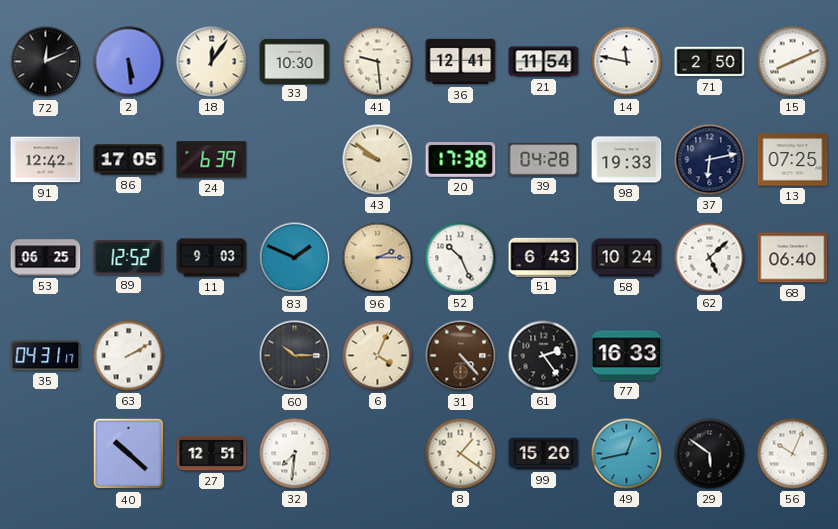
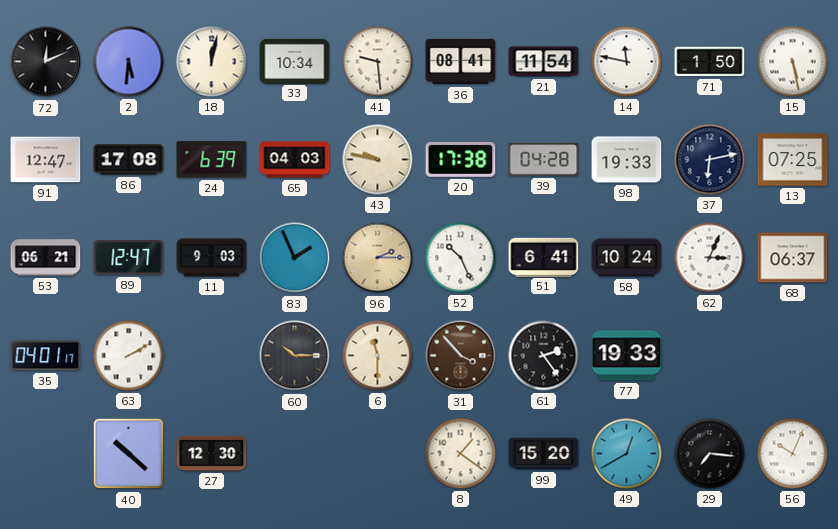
2: 5:29 -> 5:31 (129, 62)
18: 12:06 -> 12:02 (212, 62)
33: 10:30 -> 10:34 (295, 61)
36: 12:41 -> 08:41 (461, 62)
71: 2:50 -> 1:50 (710, 62)
15: 8:11 -> 5:28 (793, 62)
91: 12:42 -> 12:47 (46, 160)
86: 17:05 -> 17:08 (129, 160)
65: none -> 04:03 (295, 160)
43: 9:51 -> 9:47 (378, 160)
53: 06:25 -> 06:21 (46, 258)
89: 12:52 -> 12:47 (129, 258)
83: 1:49 -> 1:56 (295, 258)
51: 6:43 -> 6:41 (544, 257)
62: 5:08 -> 3:04 (710, 258)
68: 06:40 -> 06:37 (793, 258)
35: 04:31 -> 04:01 (46, 356)
6: 4:04 -> 11:30 (378, 356)
31: 4:23 -> 3:53 (461, 356)
77: 16:33 -> 19:33 (627, 356)
27: 12:51 -> 12:30 (212, 453)
32: 7:31 -> none (295, 454)
49: 12:43 -> 12:40 (627, 454)
29: 5:51 -> 7:16 (710, 454)
